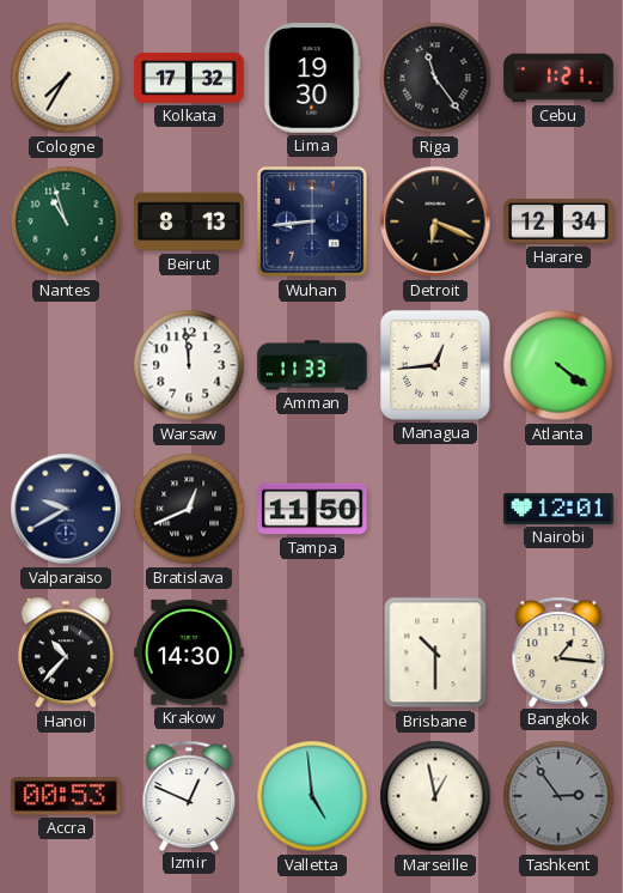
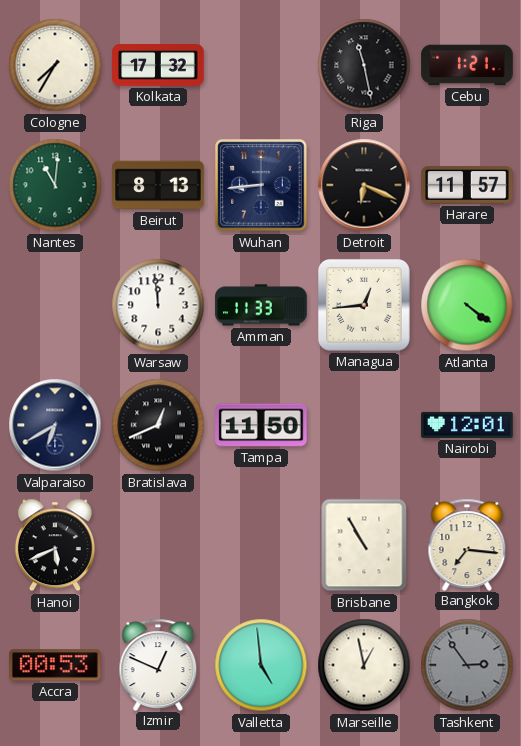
Lima: 19:30 -> none (312, 78)
Riga: 11:24 -> 11:28 (364, 65)
Nantes: 10:57 -> 11:01 (55, 185)
Harare: 12:34 -> 11:57 (467, 185)
Valparaiso: 9:40 -> 6:40 (55, 425)
Hanoi: 10:37 -> 5:41 (55, 545)
Krakow: 14:30 -> none (189, 652)
Brisbane: 10:30 -> 10:55 (364, 545)
Bangkok: 1:16 -> 7:16 (467, 544)
